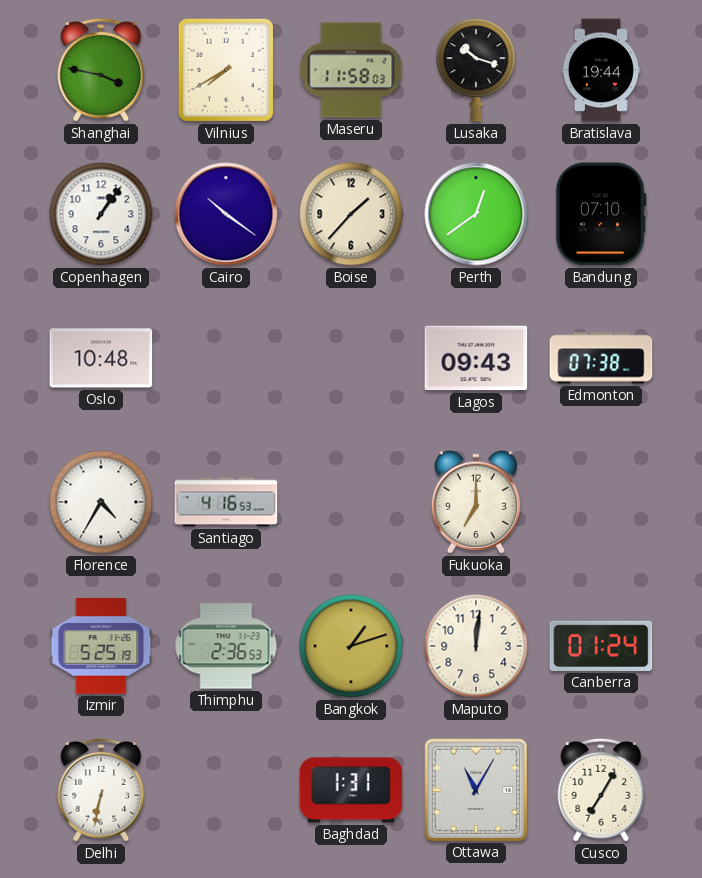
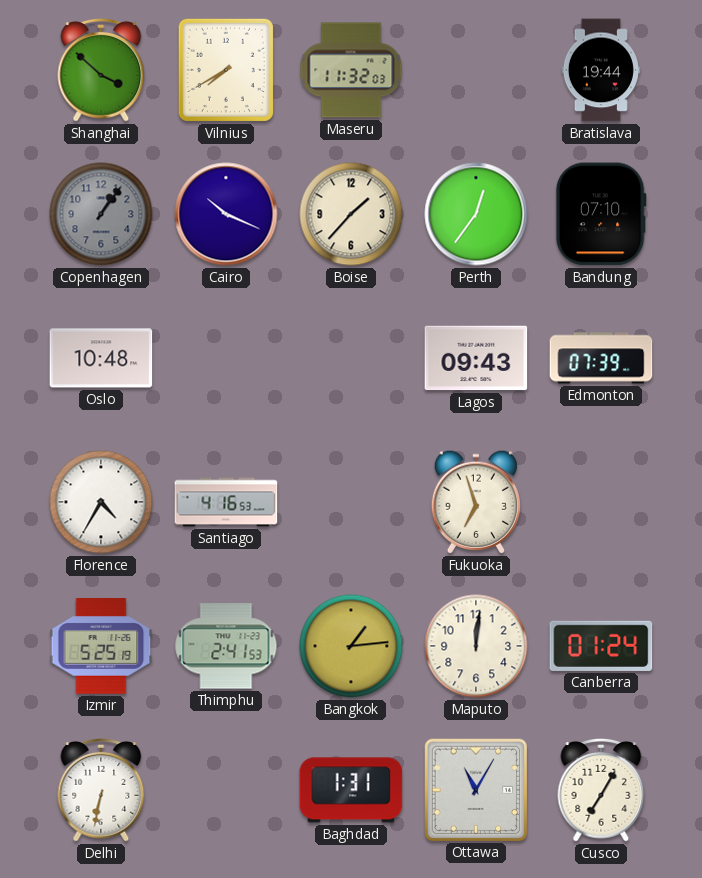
Shanghai: 3:47 -> 3:52 (101, 70)
Maseru: 11:58 -> 11:32 (351, 70)
Lusaka: 10:18 -> none (476, 70)
Copenhagen dial: white -> grey (101, 214)
Cairo: 10:21 -> 10:19 (226, 214)
Perth: 12:39 -> 12:36 (476, 214)
Edmonton: 07:38 -> 07:39 (601, 358)
Fukuoka: 7:00 -> 6:57 (476, 502)
Thimphu: 2:36 -> 2:41 (226, 646)
Bangkok: 1:12 -> 1:14 (351, 646)
